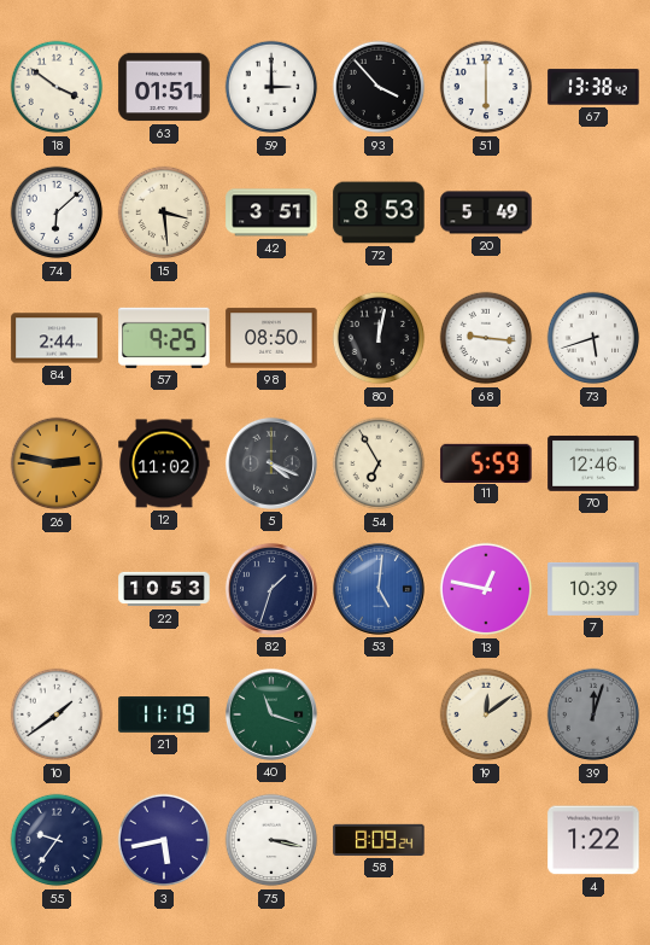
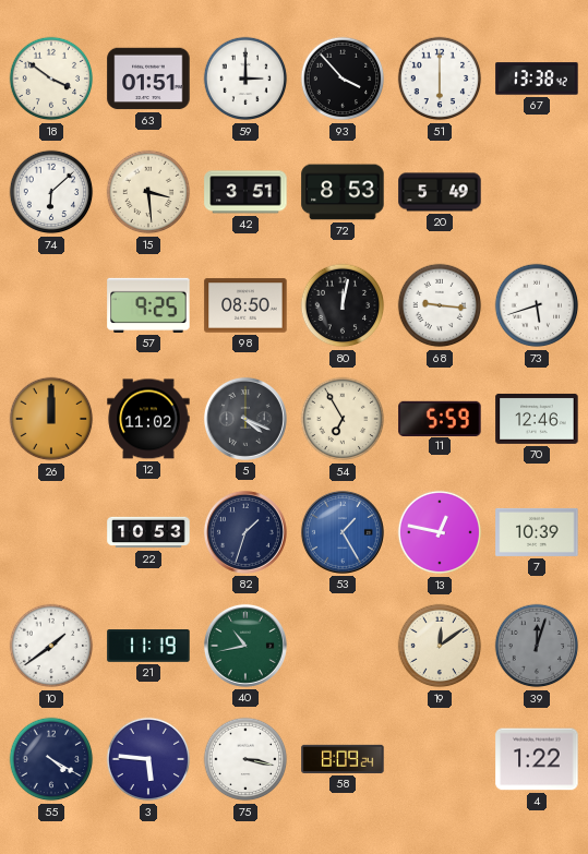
84: 2:44 -> none (57, 338)
26: 2:47 -> 12:00 (51, 419)
53: 5:01 -> 1:25 (343, 532)
40: 11:18 -> 10:43 (245, 646)
55: 9:36 -> 4:20 (51, 759)
3: 5:43 -> 5:46 (148, 759)
